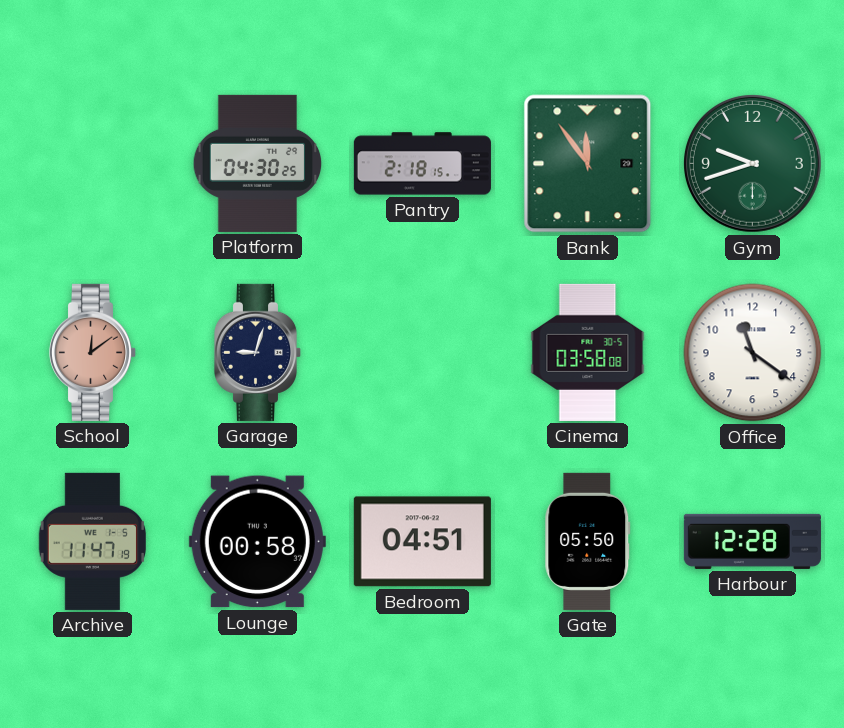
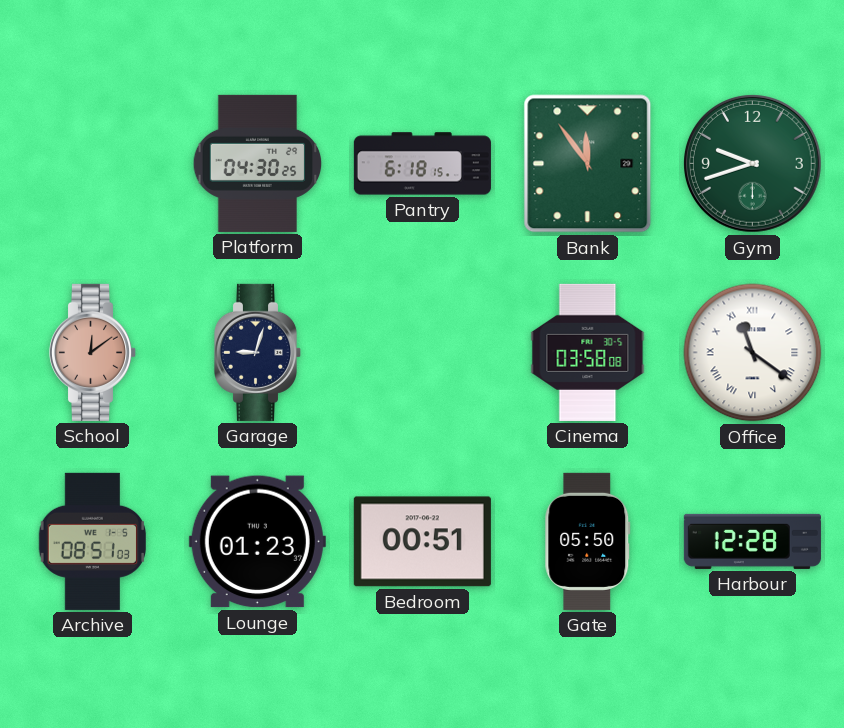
Pantry: 2:18 -> 6:18 (422, 164)
Office numerals: Arabic -> Roman (753, 353)
Archive: 11:47 -> 08:51 (92, 541)
Lounge: 00:58 -> 01:23 (257, 542)
Bedroom: 04:51 -> 00:51 (422, 542)
